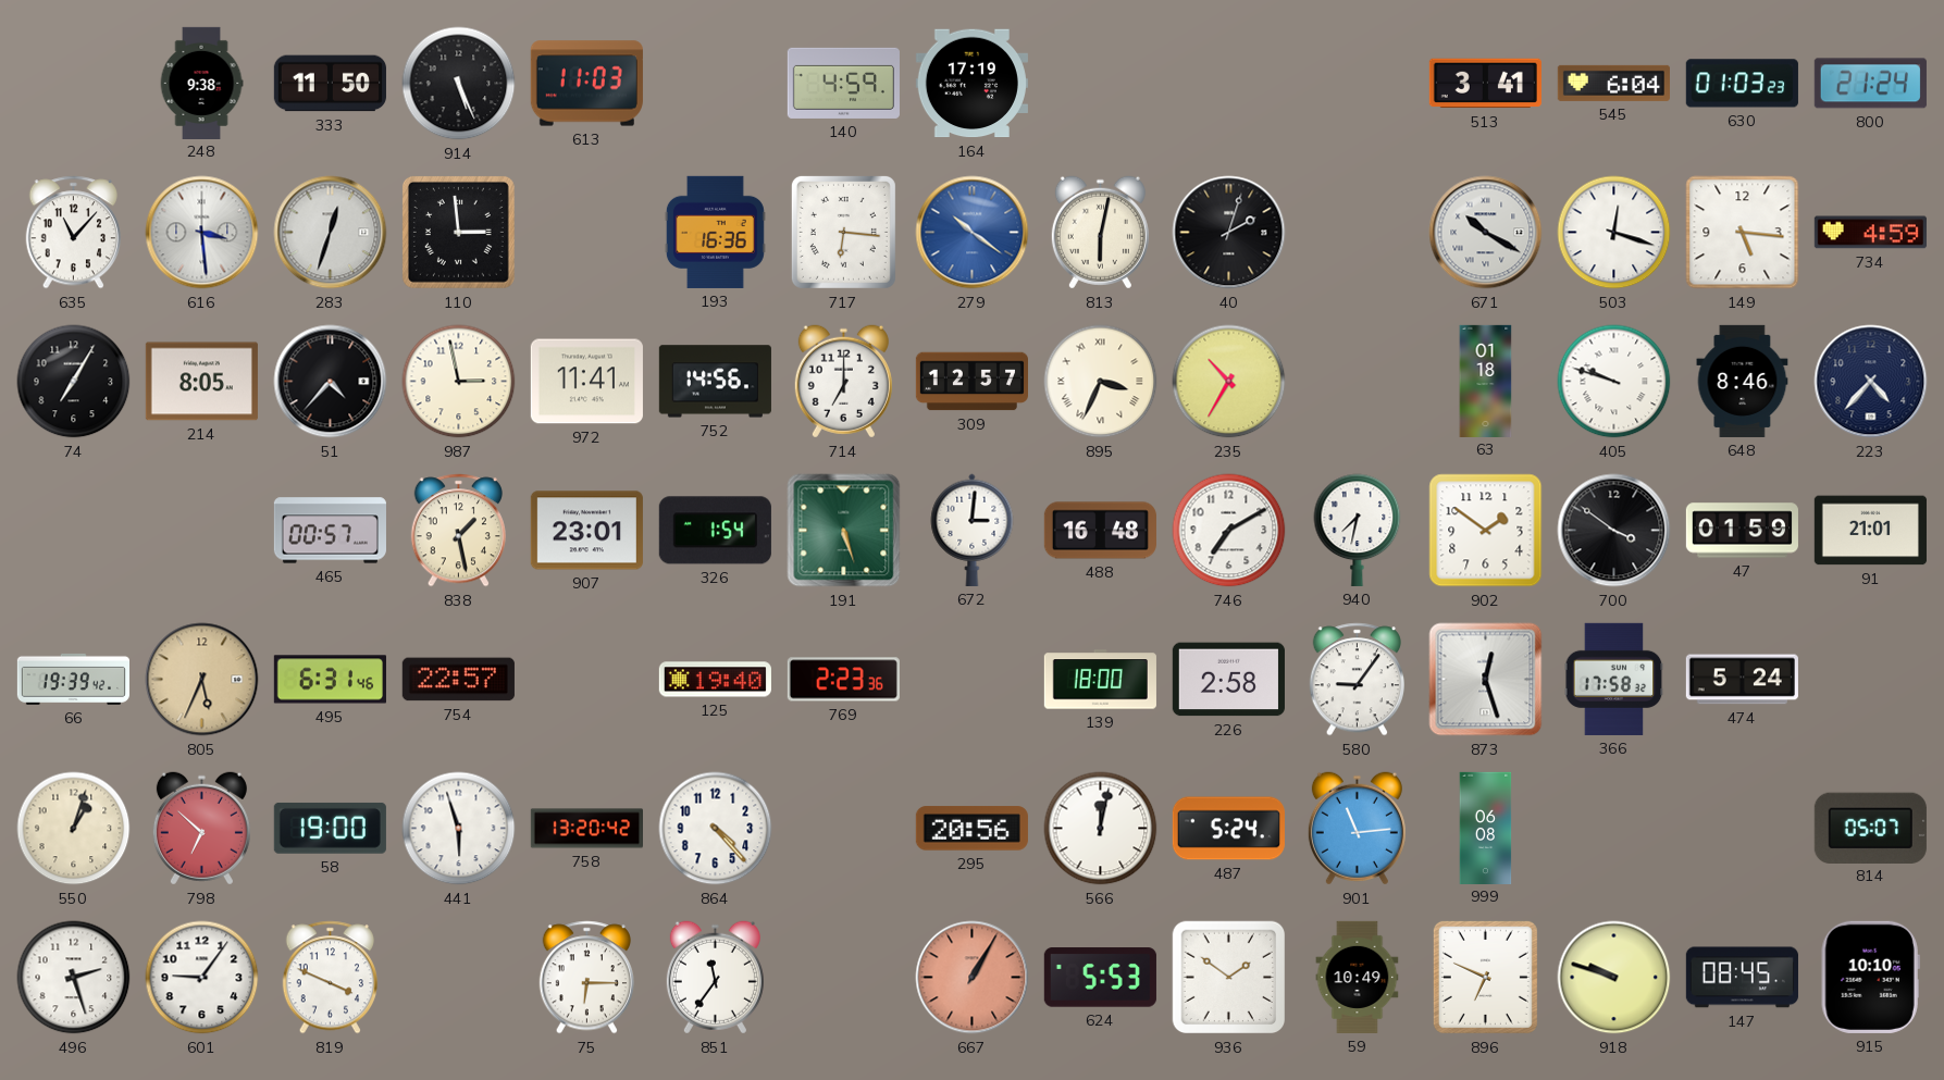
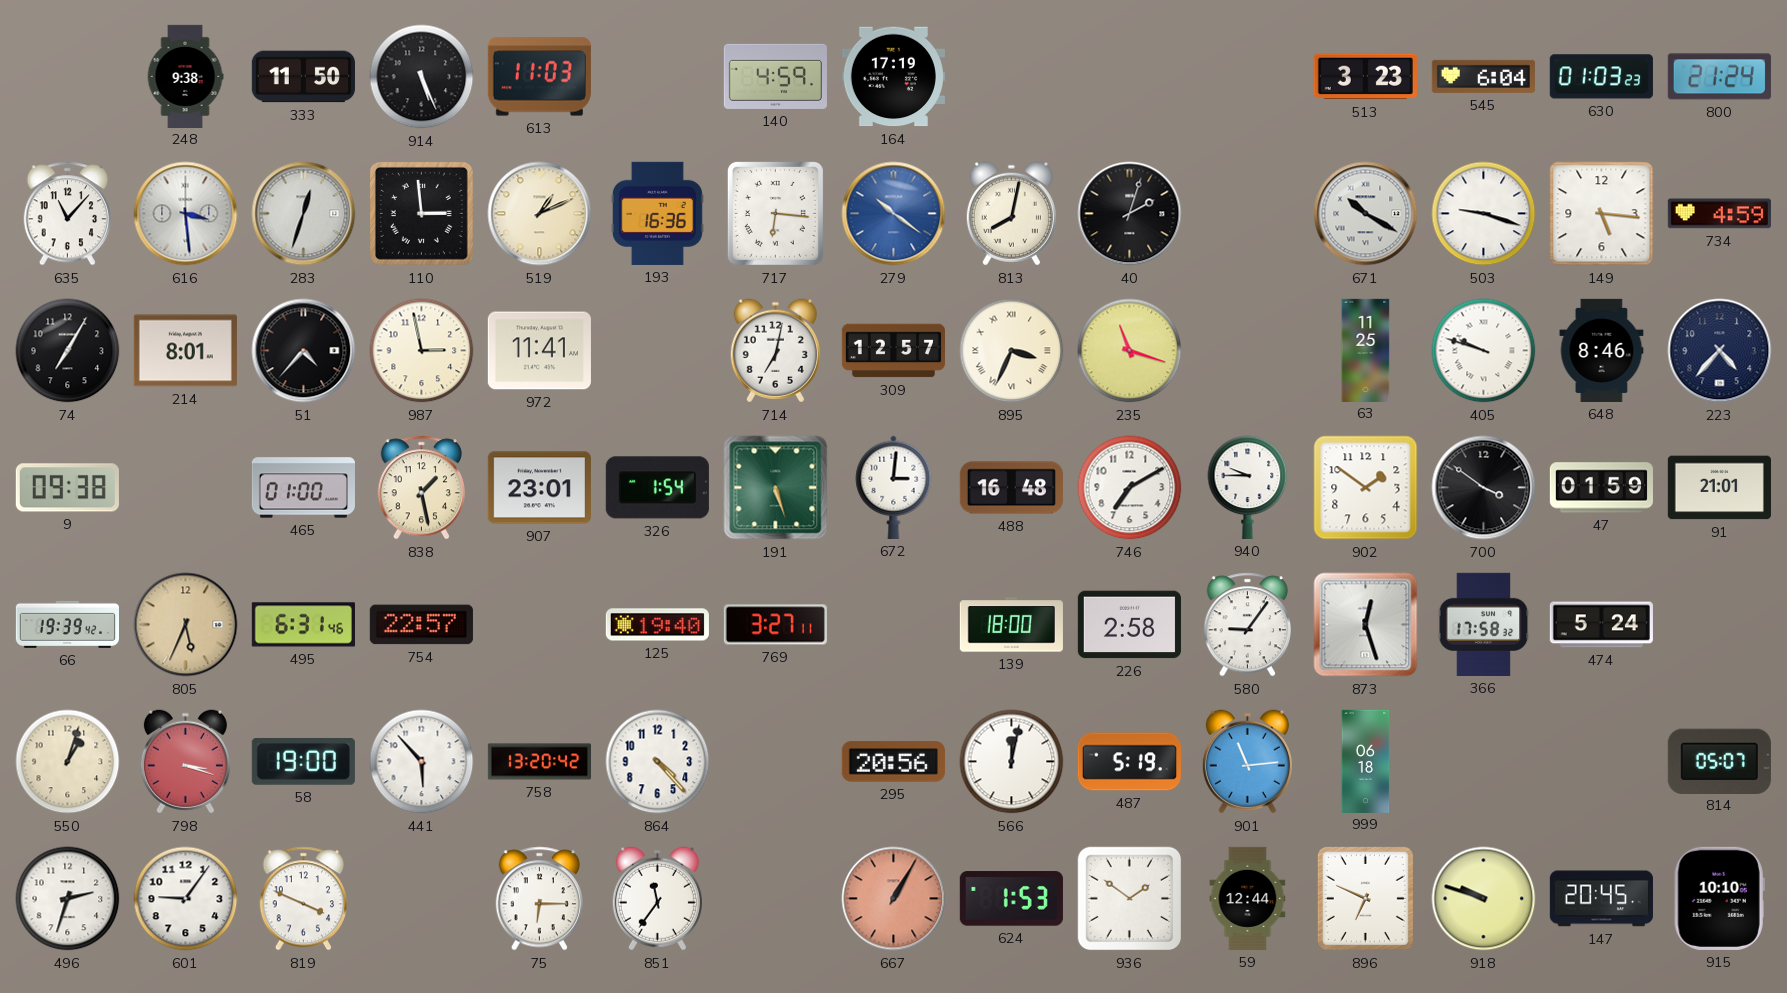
513: 3:41 -> 3:23 (1365, 77)
519: none -> 1:11 (540, 214)
813: 6:02 -> 8:02 (1011, 214)
503: 12:18 -> 9:18 (1484, 214)
214: 8:05 -> 8:01 (185, 351)
752: 14:56 -> none (715, 382)
714: 7:00 -> 7:02 (775, 351)
235: 10:35 -> 11:18 (1130, 351)
63: 01:18 -> 11:25 (1366, 350)
9: none -> 09:38 (67, 488)
465: 00:57 -> 01:00 (303, 488)
940: 7:32 -> 9:45 (1248, 487)
769: 2:23 -> 3:27 (775, 625)
798: 6:52 -> 3:18 (185, 762)
441: 5:57 -> 5:53 (422, 762)
487: 5:24 -> 5:19 (1129, 762)
999: 06:08 -> 06:18 (1366, 761)
496: 2:27 -> 2:33 (68, 899)
624: 5:53 -> 1:53 (1011, 899)
59: 10:49 -> 12:44 (1248, 898)
147: 08:45 -> 20:45 (1601, 899)
